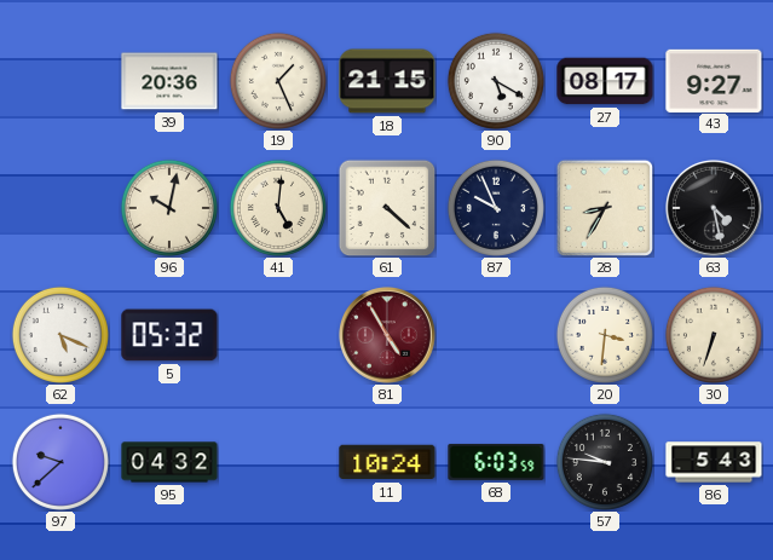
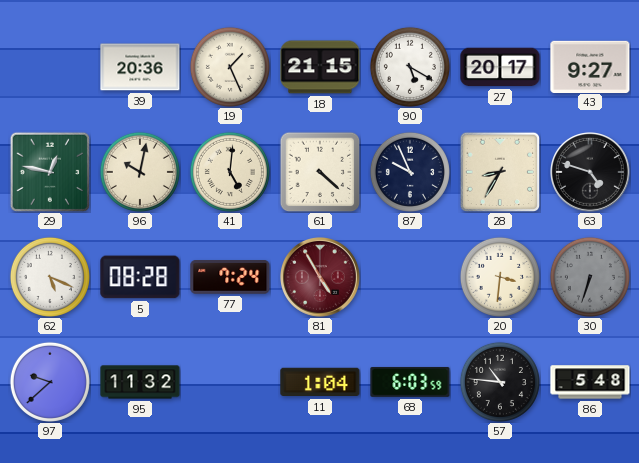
27: 08:17 -> 20:17 (500, 67)
29: none -> 12:47 (50, 172)
63: 4:28 -> 4:48 (591, 173)
5: 05:32 -> 08:28 (140, 277)
77: none -> 7:24 (230, 278)
30 dial: cream -> grey (590, 277)
95: 04:32 -> 11:32 (140, 382)
11: 10:24 -> 1:04 (320, 382)
57: 9:46 -> 10:46 (500, 382)
86: 5:43 -> 5:48 (590, 382)
